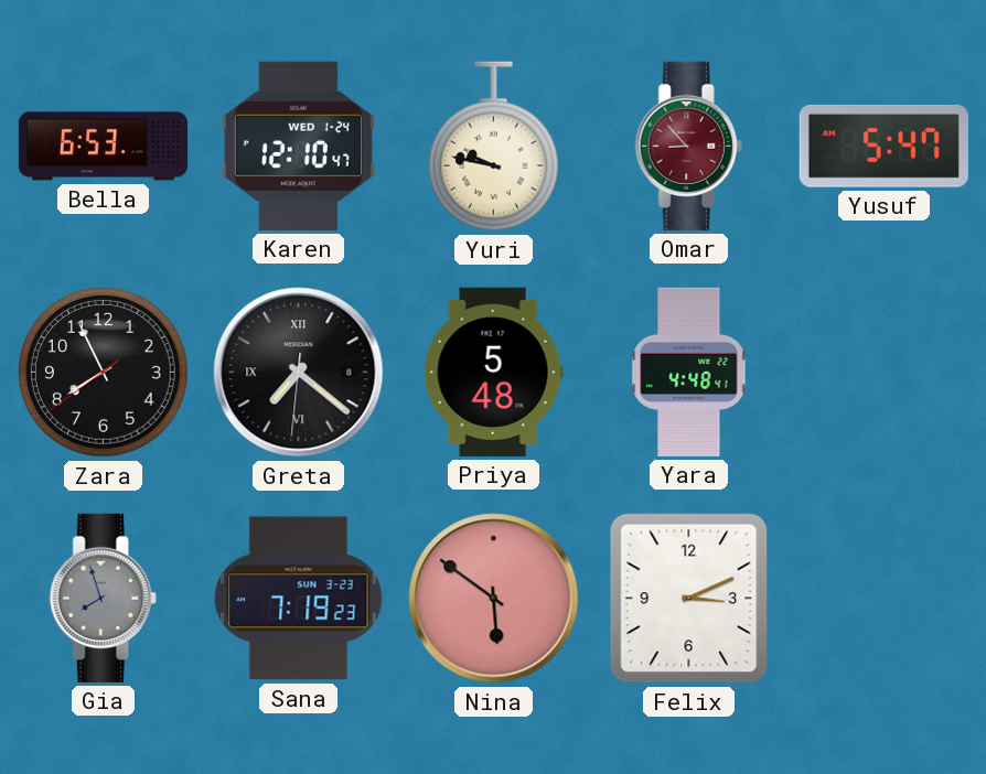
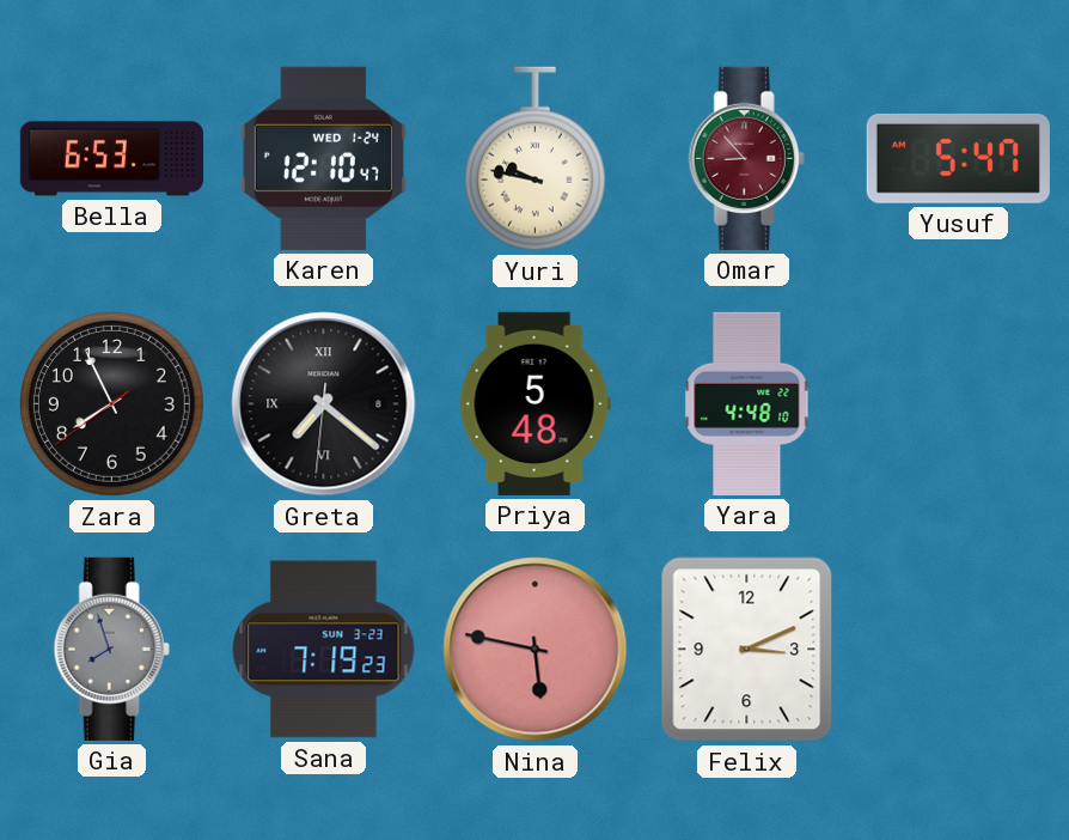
Yara: 4:48:41 -> 4:48:10 (747, 403)
Nina: 5:51 -> 5:47 (536, 650)
